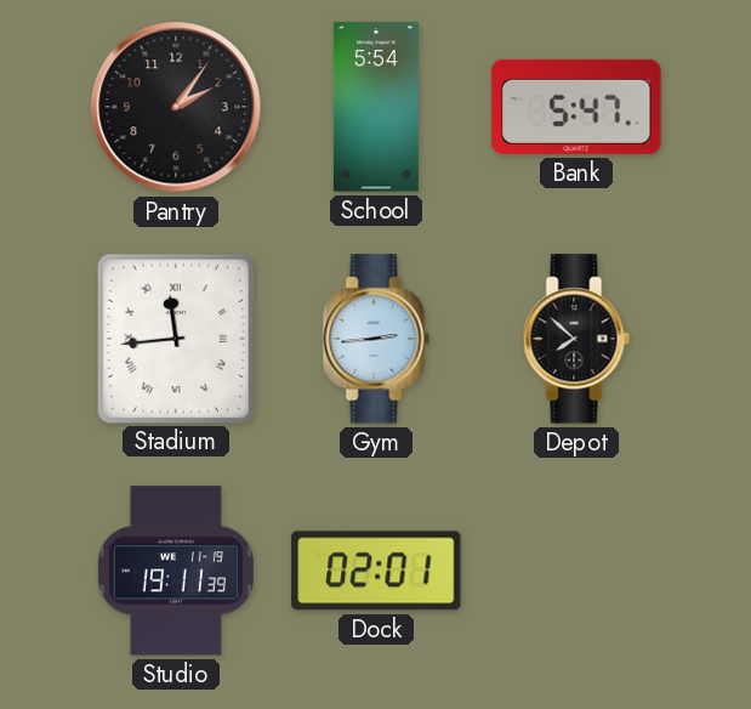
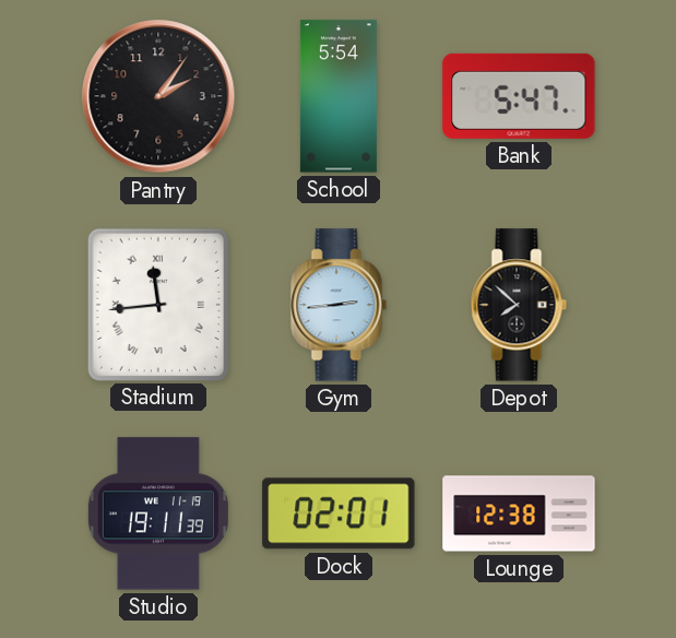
Lounge: none -> 12:38 (519, 513)
